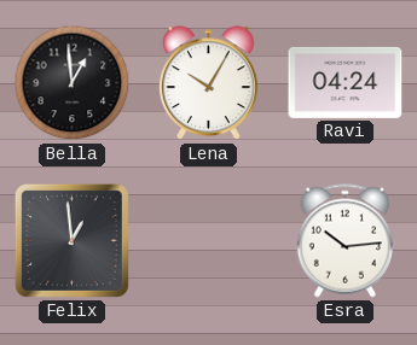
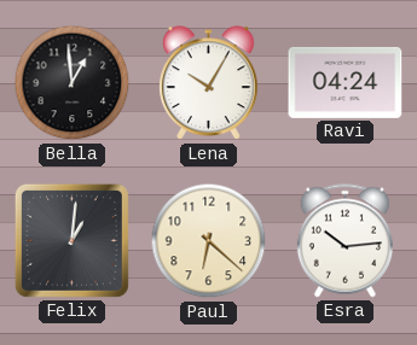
Felix: 12:59 -> 1:01 (71, 240)
Paul: none -> 6:22 (209, 241)
